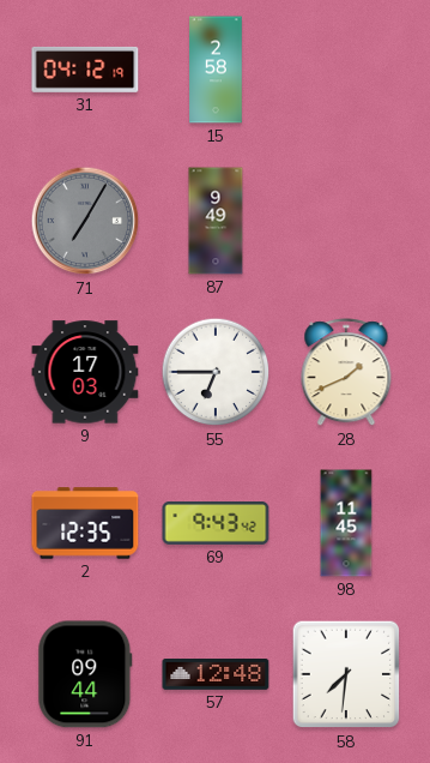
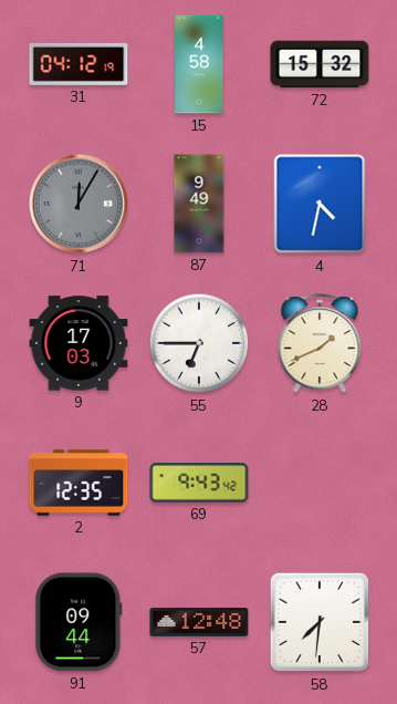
15: 2:58 -> 4:58 (199, 64)
72: none -> 15:32 (320, 64)
71: 7:05 -> 12:05 (79, 204)
4: none -> 4:32 (320, 204)
98: 11:45 -> none (346, 523)
